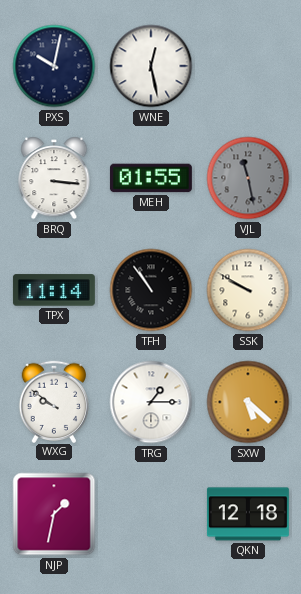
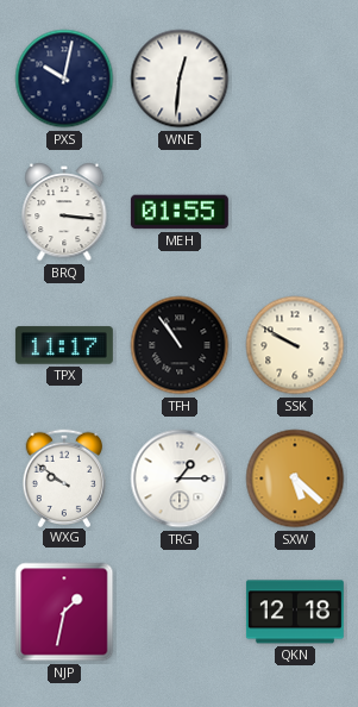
WNE: 12:28 -> 12:31 (180, 79)
VJL: 11:28 -> none (248, 178)
TPX: 11:14 -> 11:17 (64, 345)
